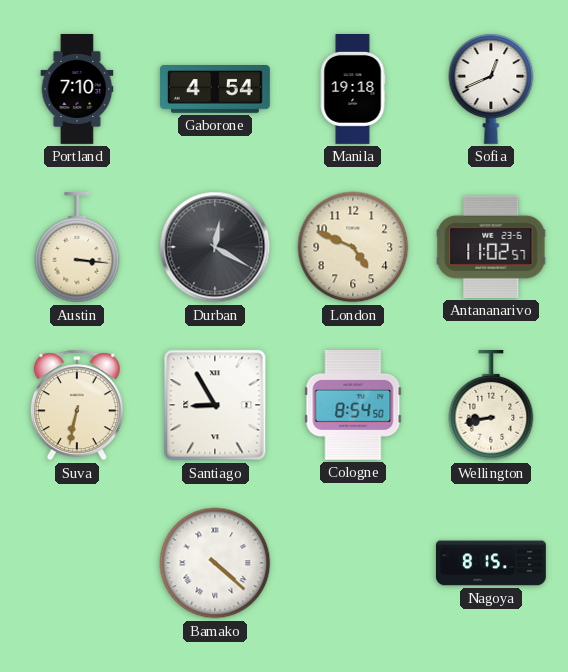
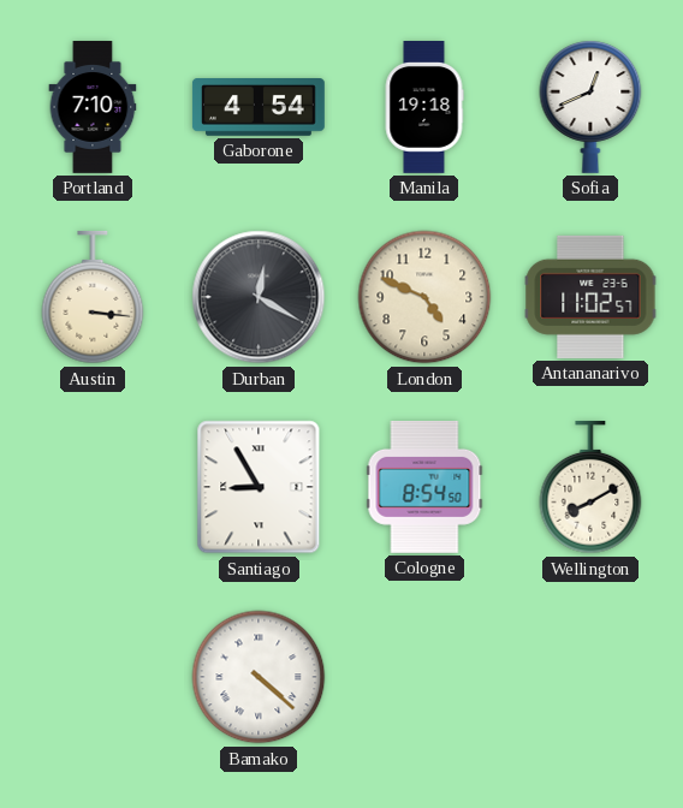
Suva: 6:32 -> none (77, 405)
Wellington: 8:43 -> 8:10 (590, 487)
Nagoya: 8:15 -> none (491, 563)
